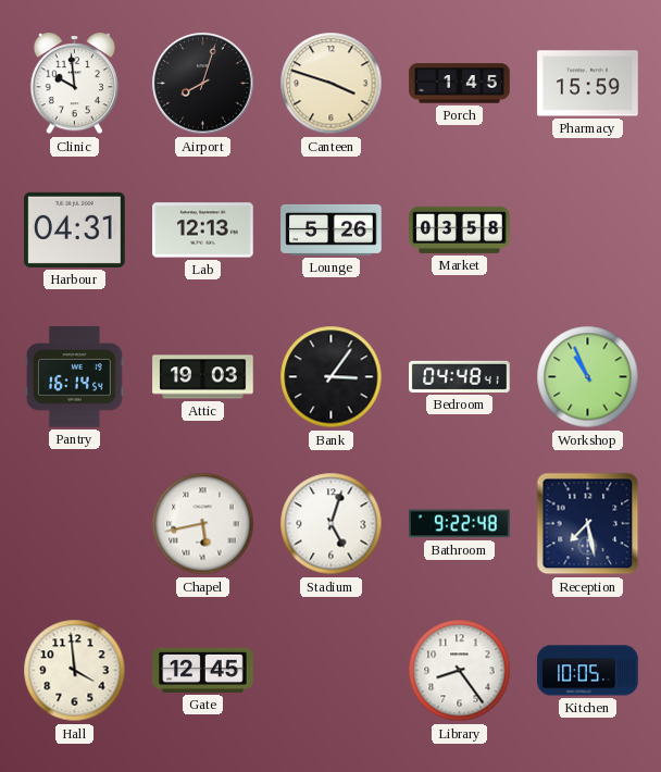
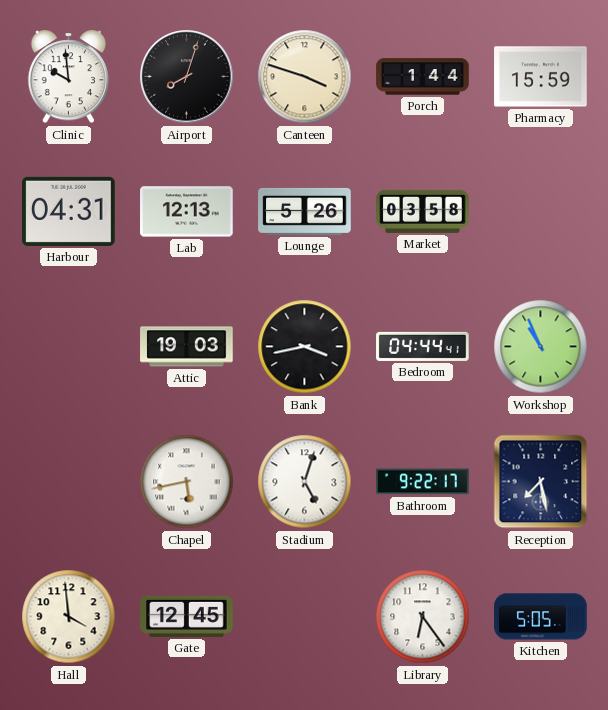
Porch: 1:45 -> 1:44 (423, 77)
Pantry: 16:14 -> none (74, 377)
Bank: 3:06 -> 3:43 (305, 347)
Bedroom: 04:48 -> 04:44 (423, 346)
Bathroom: 9:22:48 -> 9:22:17 (423, 482)
Library: 8:24 -> 6:24 (423, 617)
Kitchen: 10:05 -> 5:05 (541, 617)
